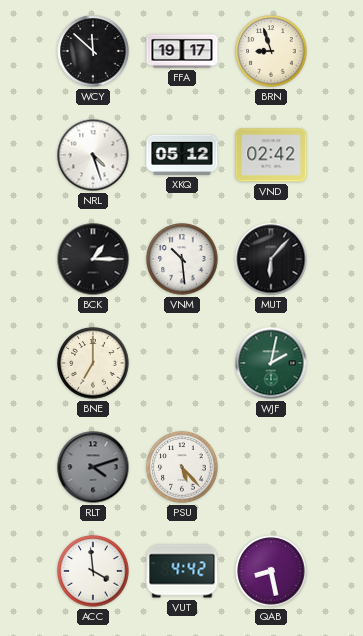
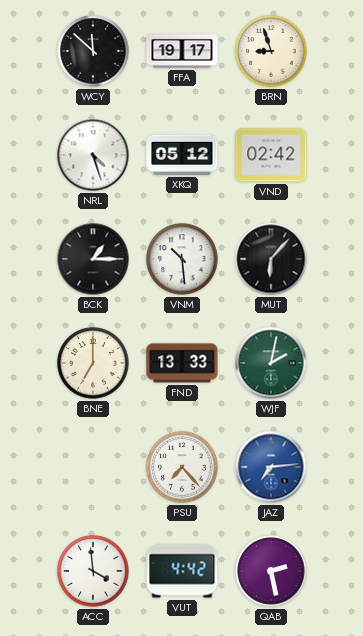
FND: none -> 13:33 (182, 363)
RLT: 4:12 -> none (93, 467)
PSU: 5:23 -> 7:23 (182, 467)
JAZ: none -> 7:14 (271, 467)
QAB: 8:28 -> 2:28 (271, 571)
